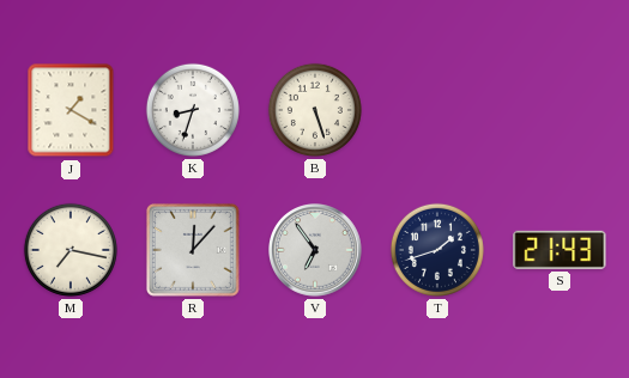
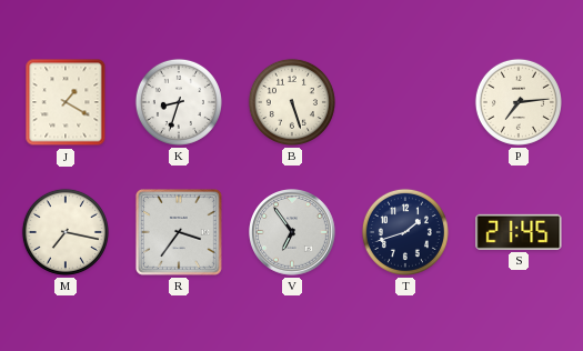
P: none -> 7:14 (519, 102)
R: 12:07 -> 3:36 (179, 232)
S: 21:43 -> 21:45 (519, 232)
